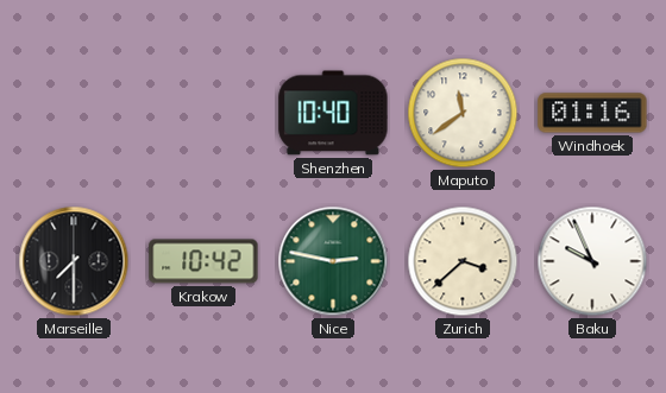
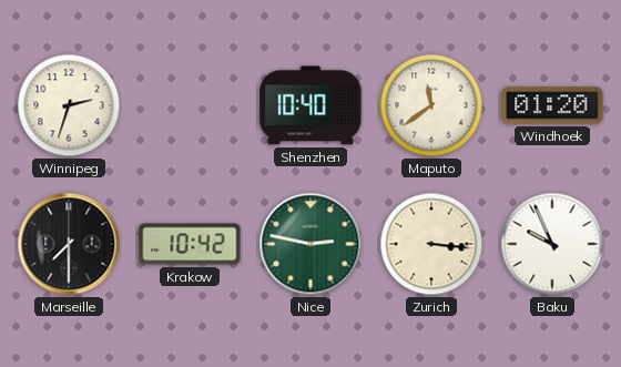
Winnipeg: none -> 2:33 (69, 105)
Windhoek: 01:16 -> 01:20 (552, 105)
Zurich: 3:38 -> 3:16 (431, 244)
